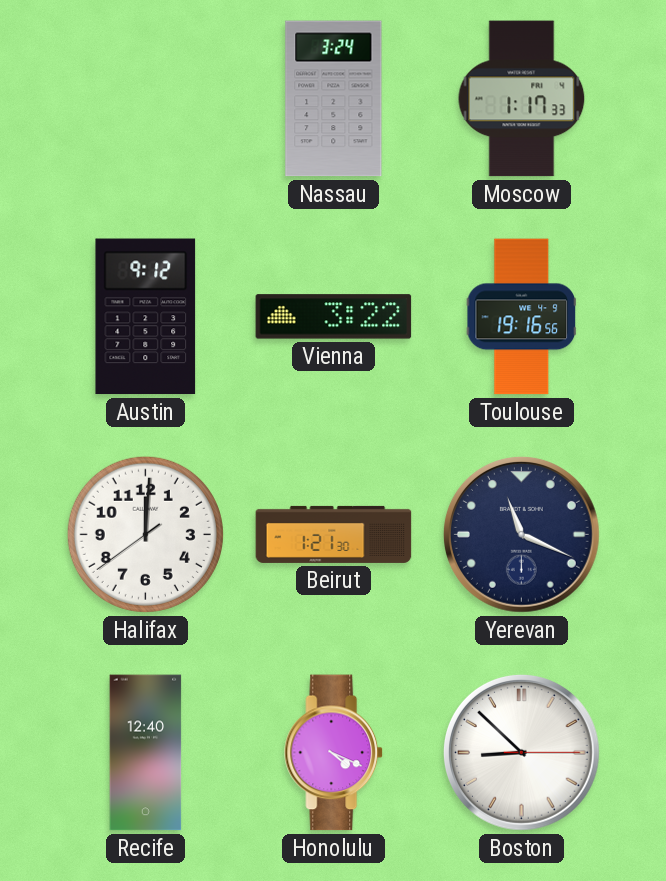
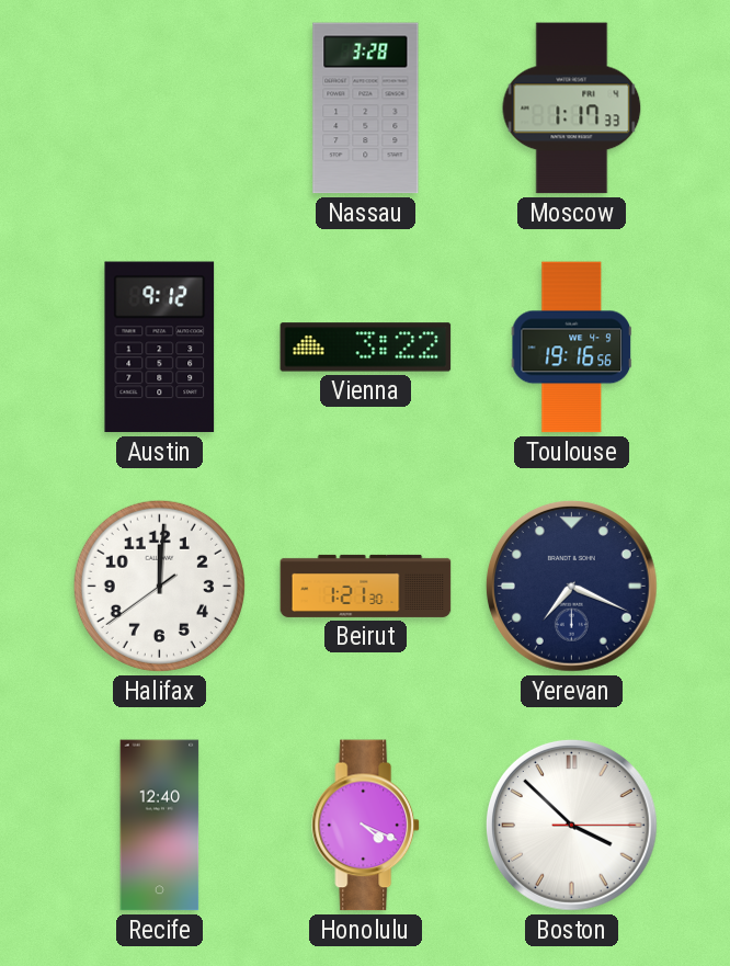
Nassau: 3:24 -> 3:28 (366, 109)
Yerevan: 11:19 -> 7:19 (571, 586)
Boston: 8:52 -> 3:52 (571, 825)
